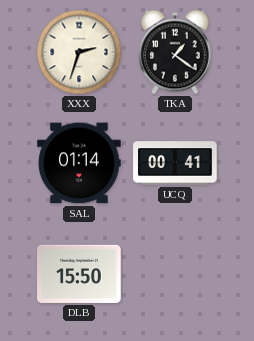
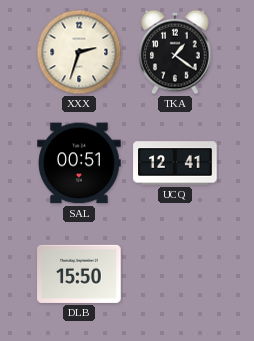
SAL: 01:14 -> 00:51 (79, 163)
UCQ: 00:41 -> 12:41 (175, 163)
